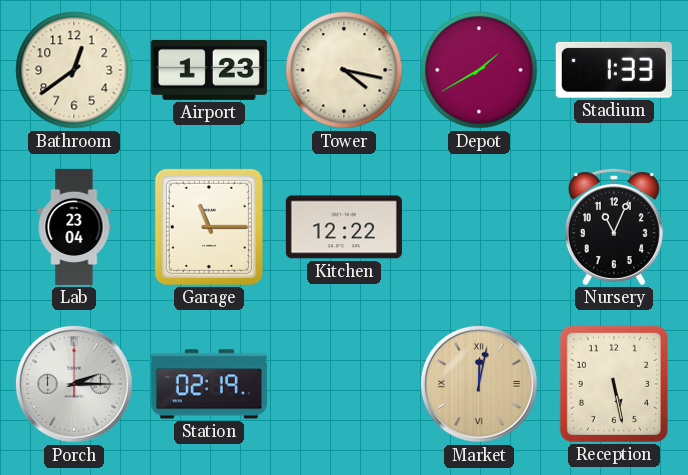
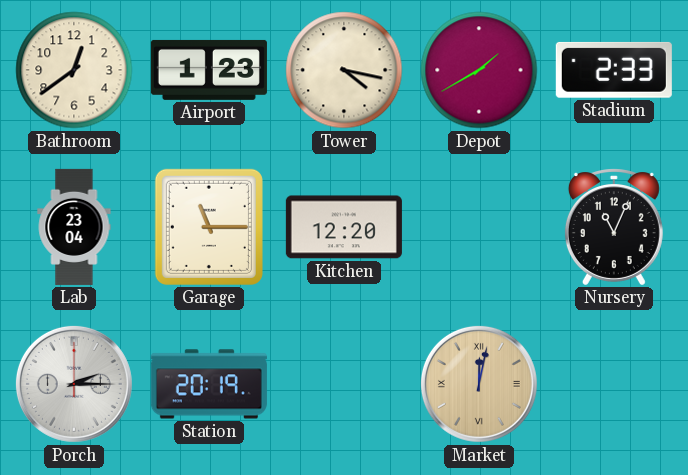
Stadium: 1:33 -> 2:33 (614, 70)
Kitchen: 12:22 -> 12:20 (344, 227)
Station: 02:19 -> 20:19 (209, 384)
Reception: 5:28 -> none (614, 384)
